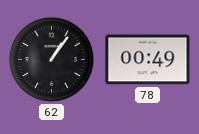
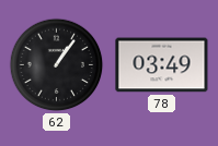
78: 00:49 -> 03:49 (162, 65)
